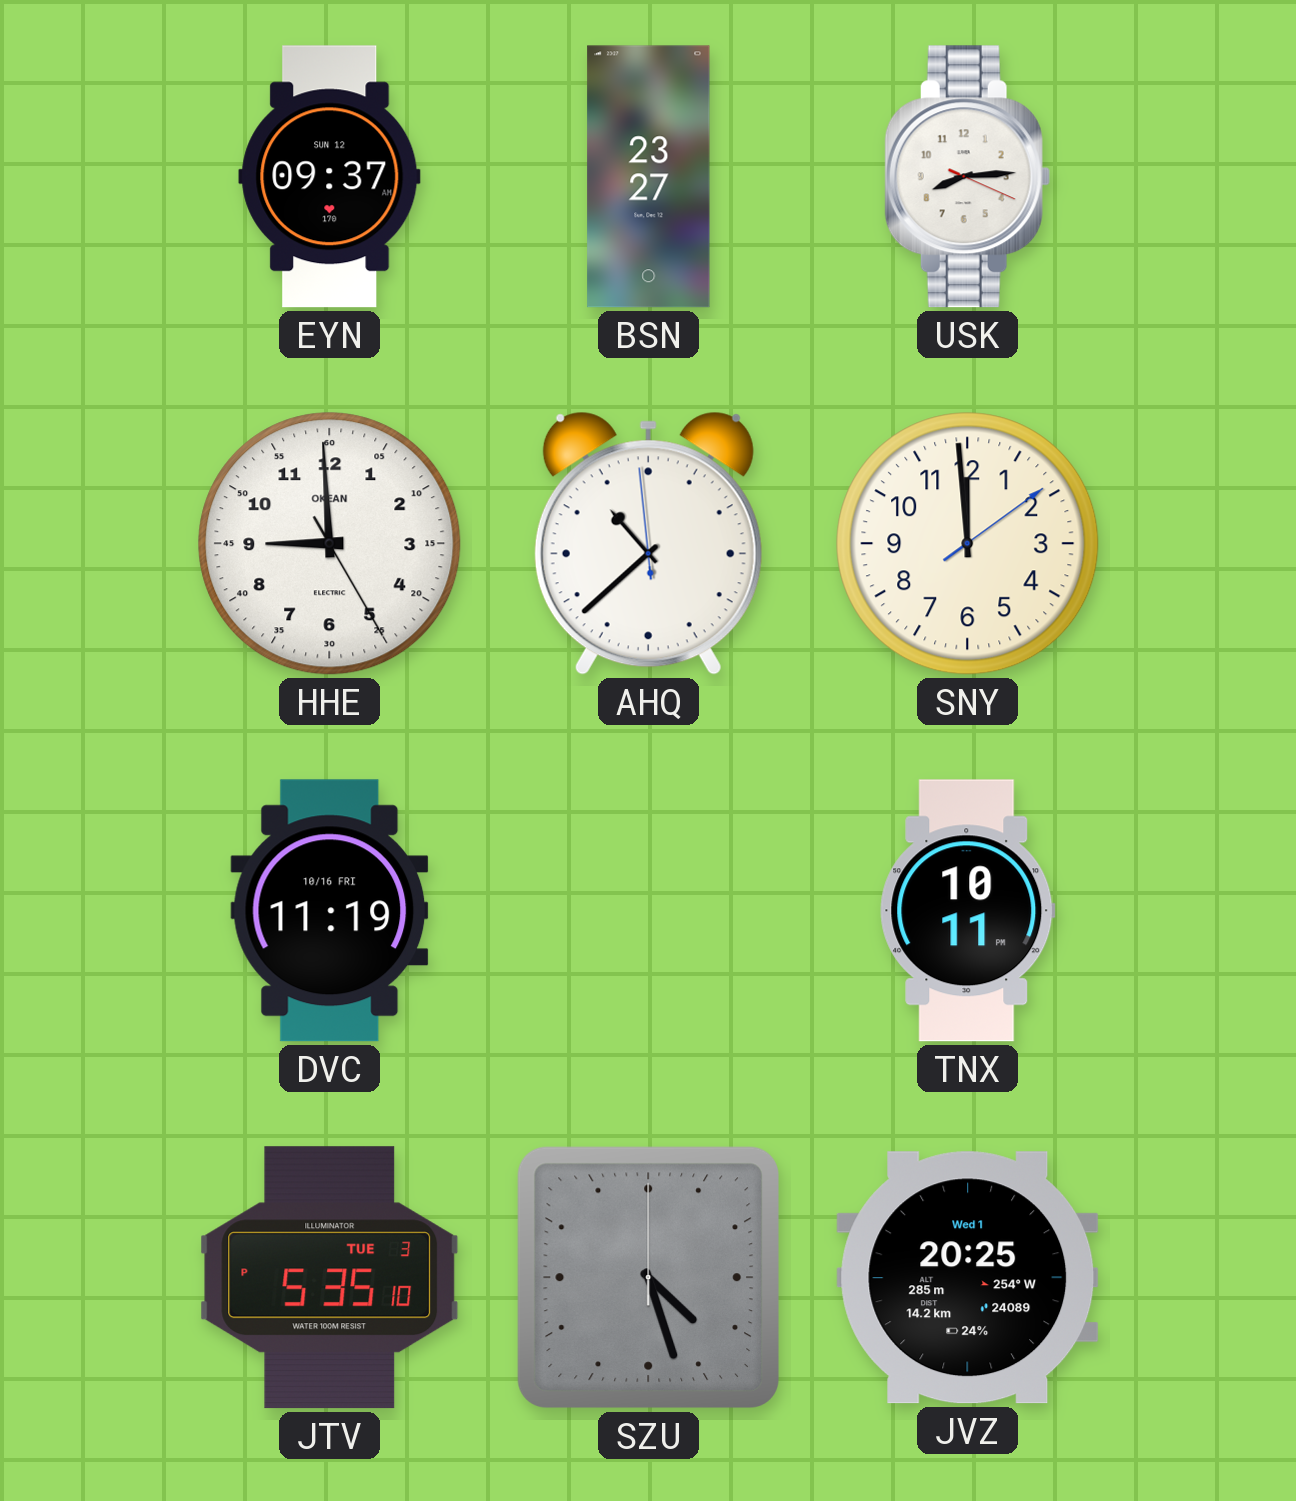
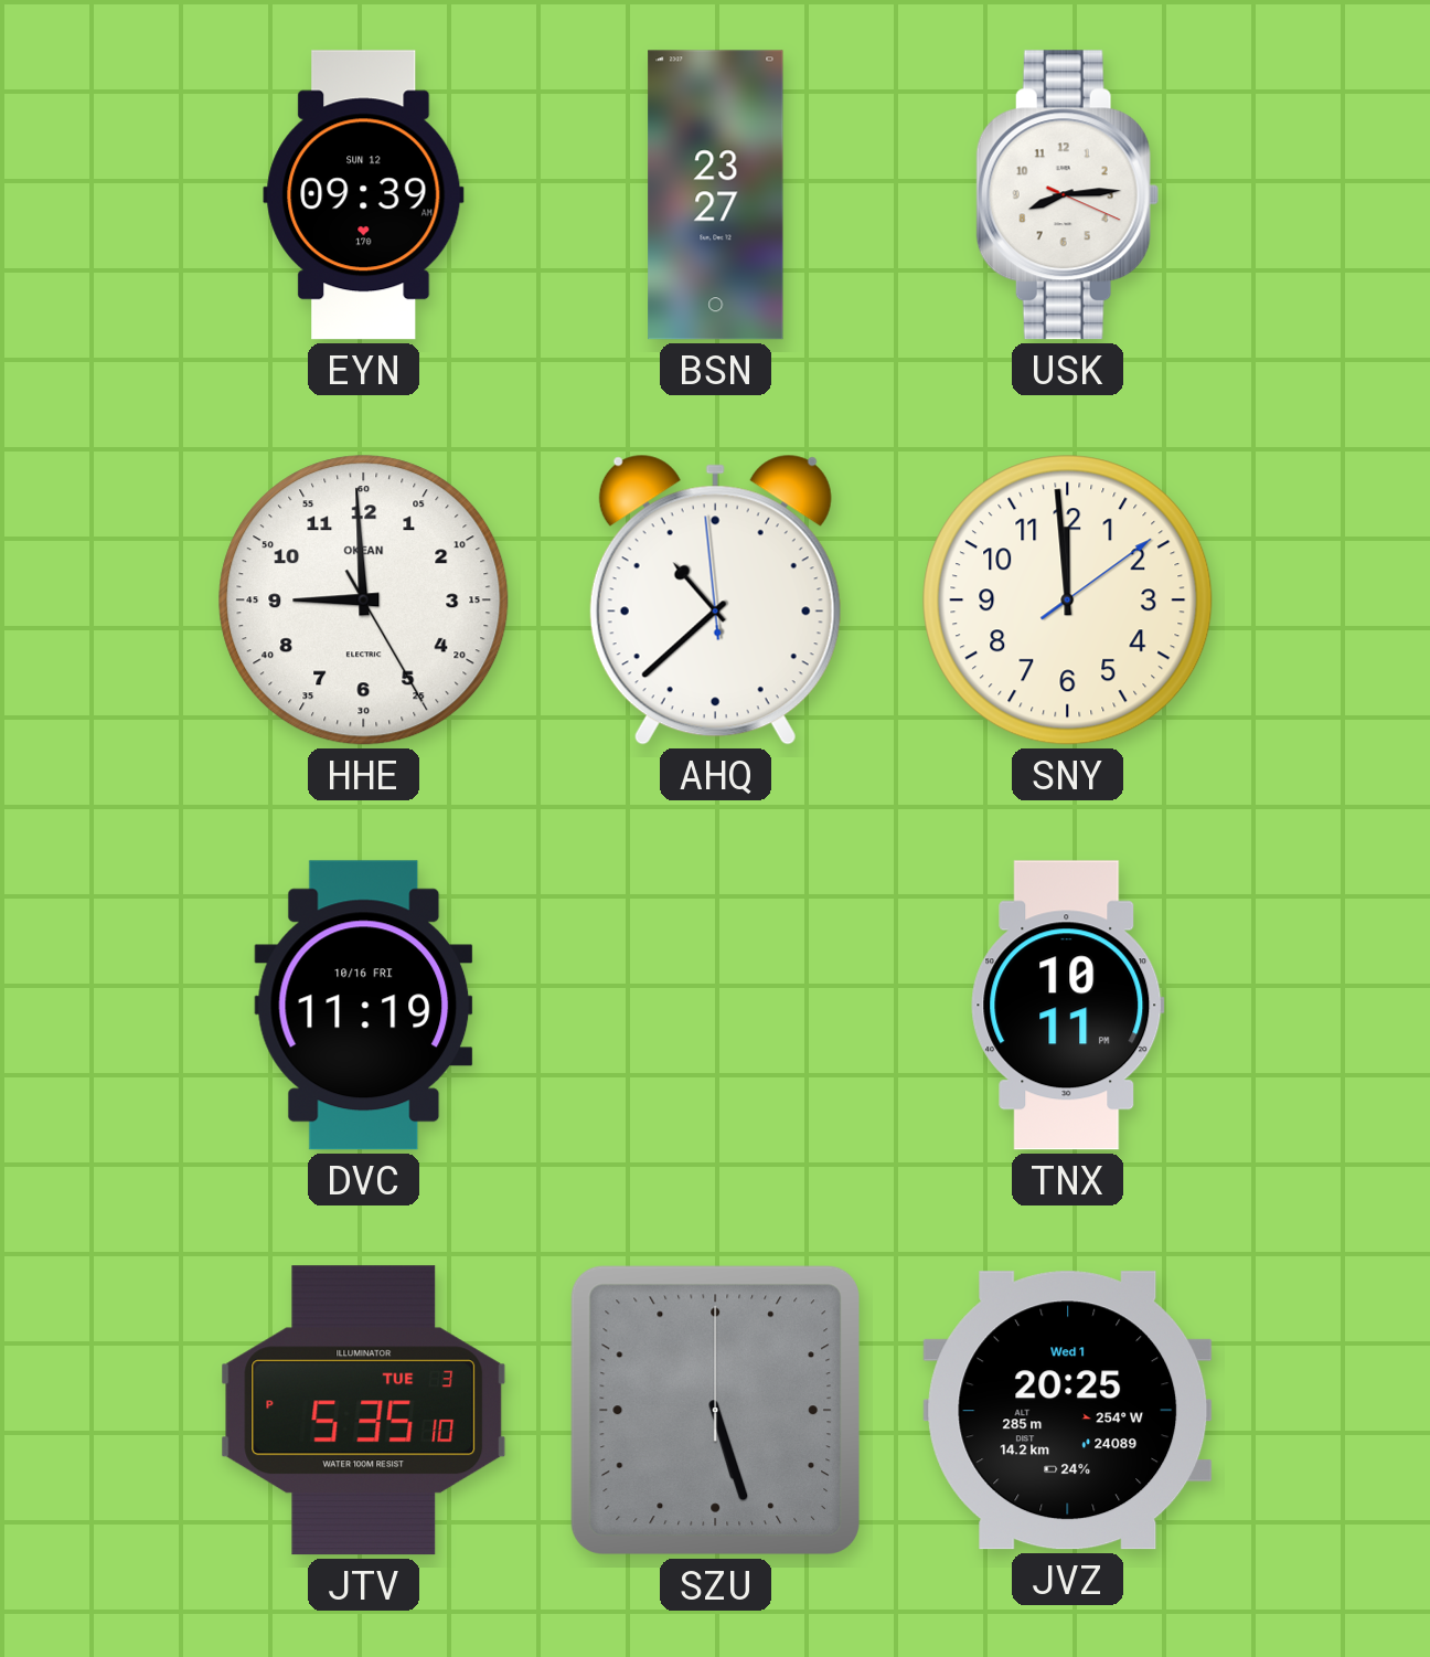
EYN: 09:37 -> 09:39 (364, 195)
SZU: 4:27 -> 5:27 (715, 1410)
